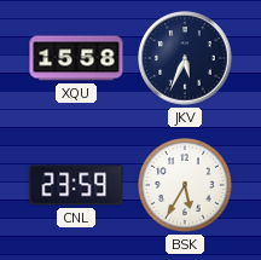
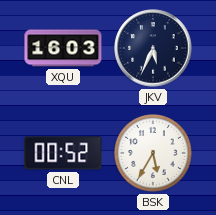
XQU: 15:58 -> 16:03 (63, 48)
CNL: 23:59 -> 00:52 (63, 153)
